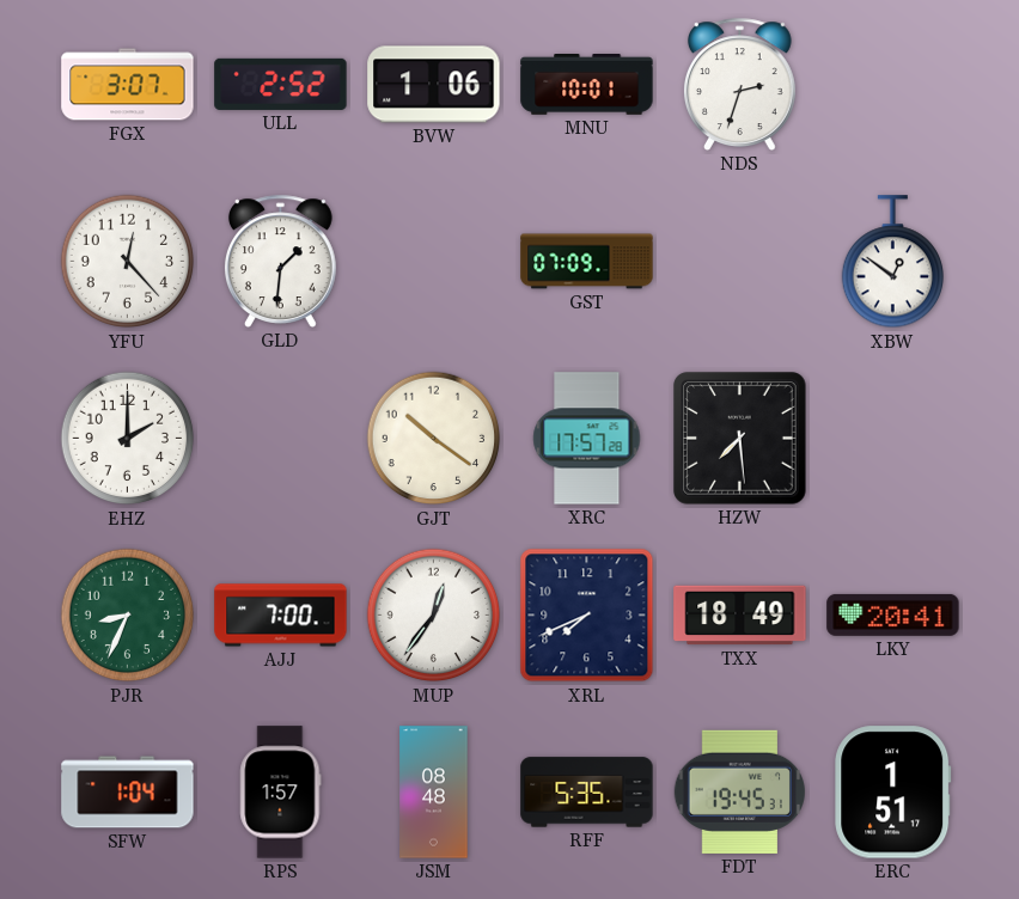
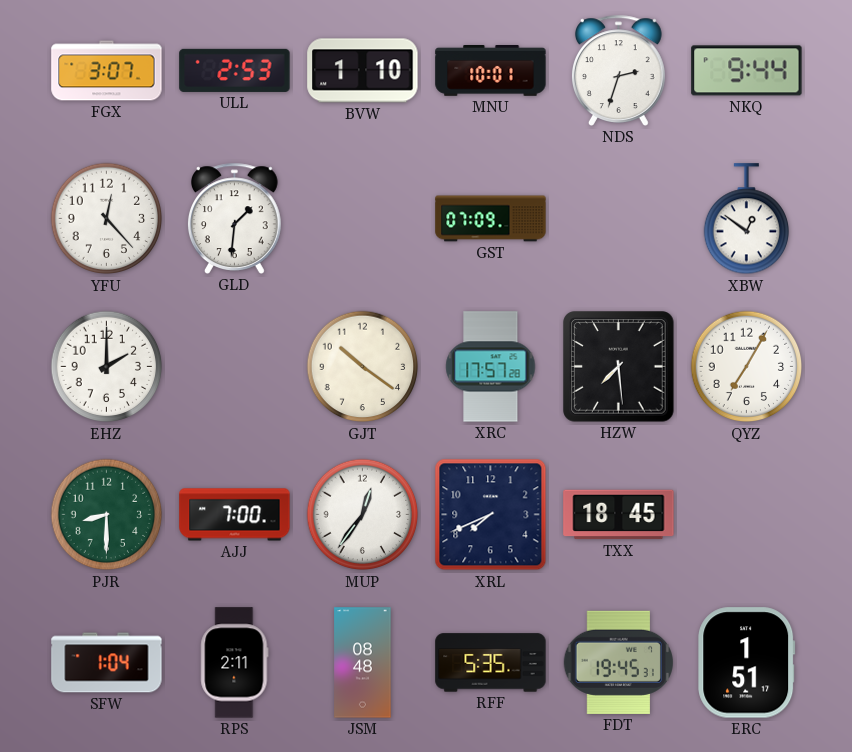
ULL: 2:52 -> 2:53 (235, 70)
BVW: 1:06 -> 1:10 (363, 71)
NKQ: none -> 9:44 (747, 71)
QYZ: none -> 7:05 (747, 367)
PJR: 8:34 -> 8:30 (107, 515)
TXX: 18:49 -> 18:45 (619, 515)
LKY: 20:41 -> none (893, 614)
RPS: 1:57 -> 2:11 (235, 663)
